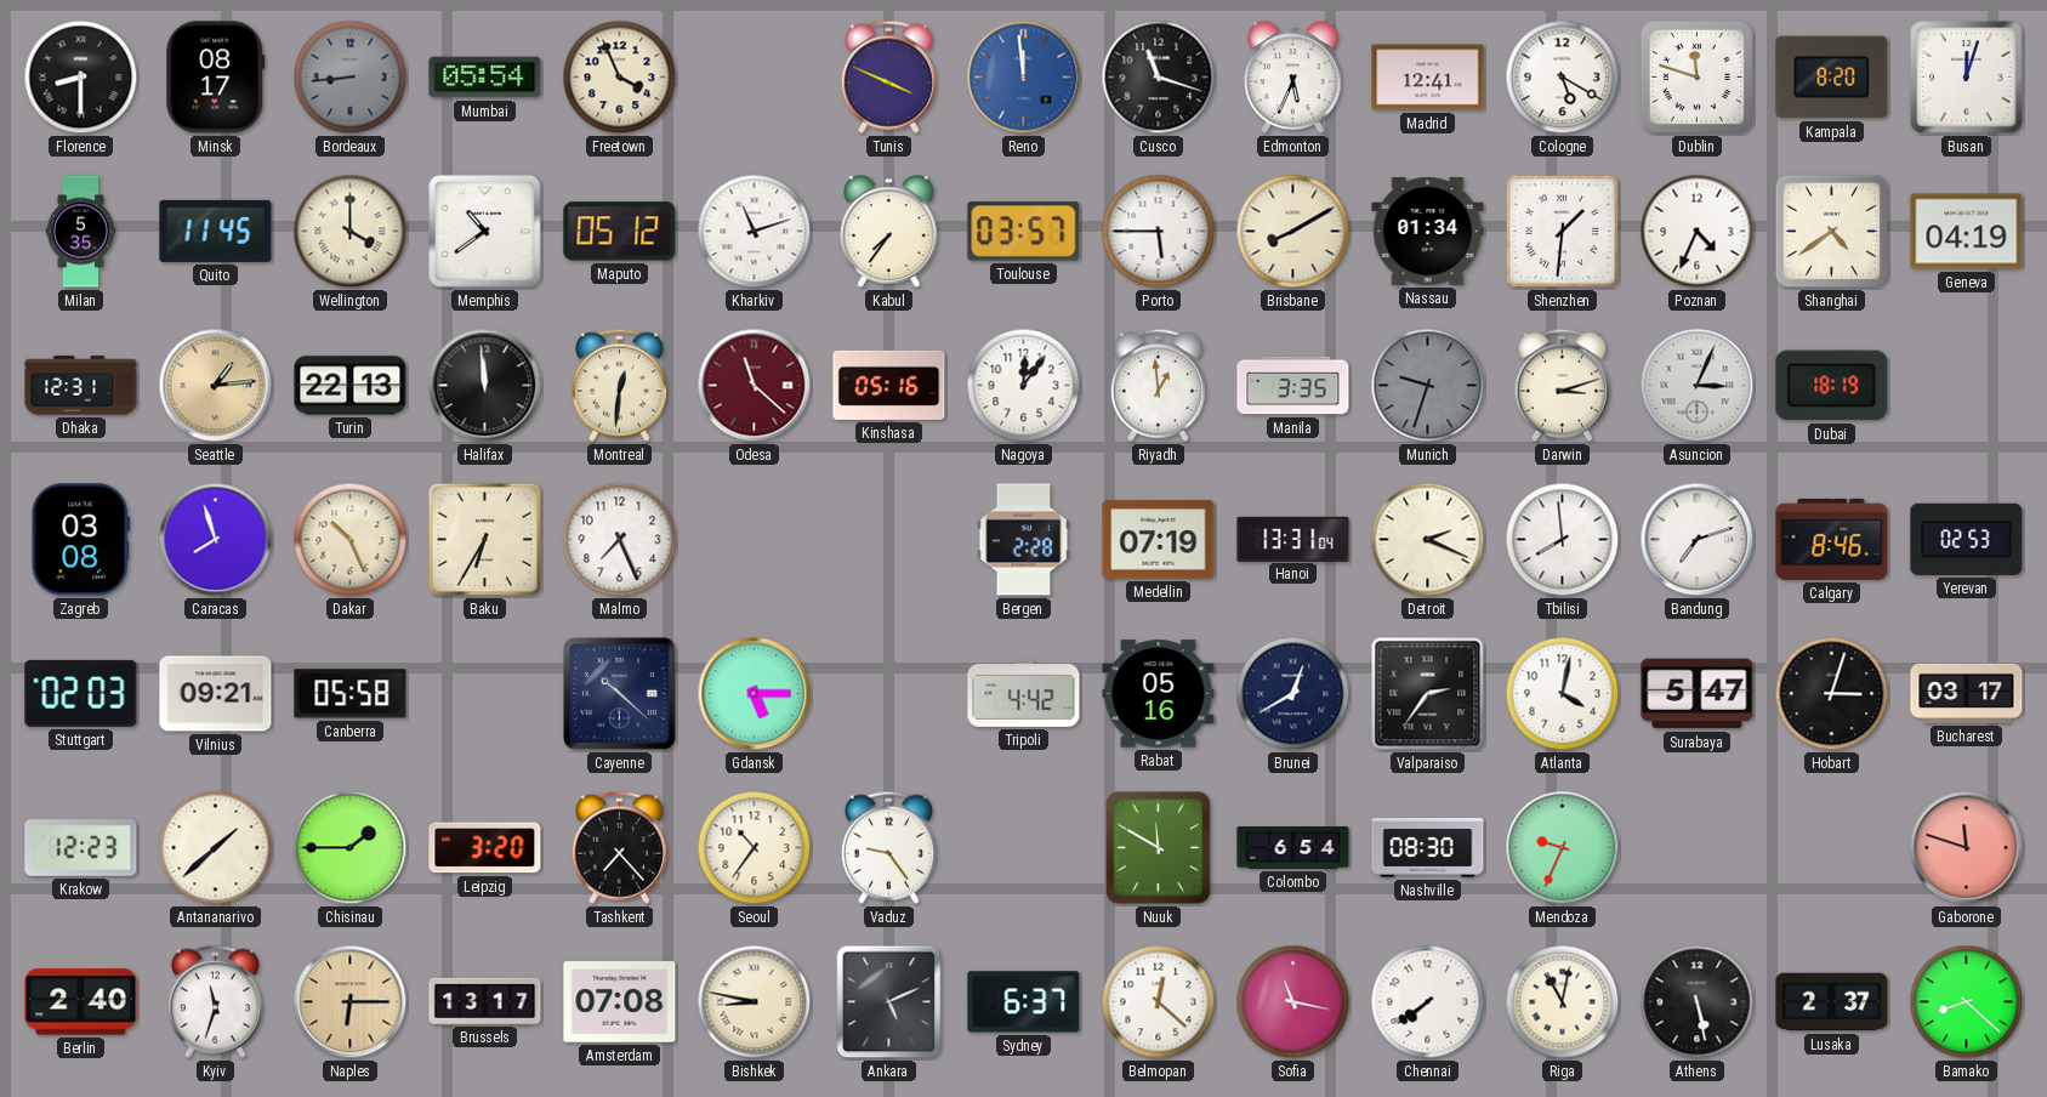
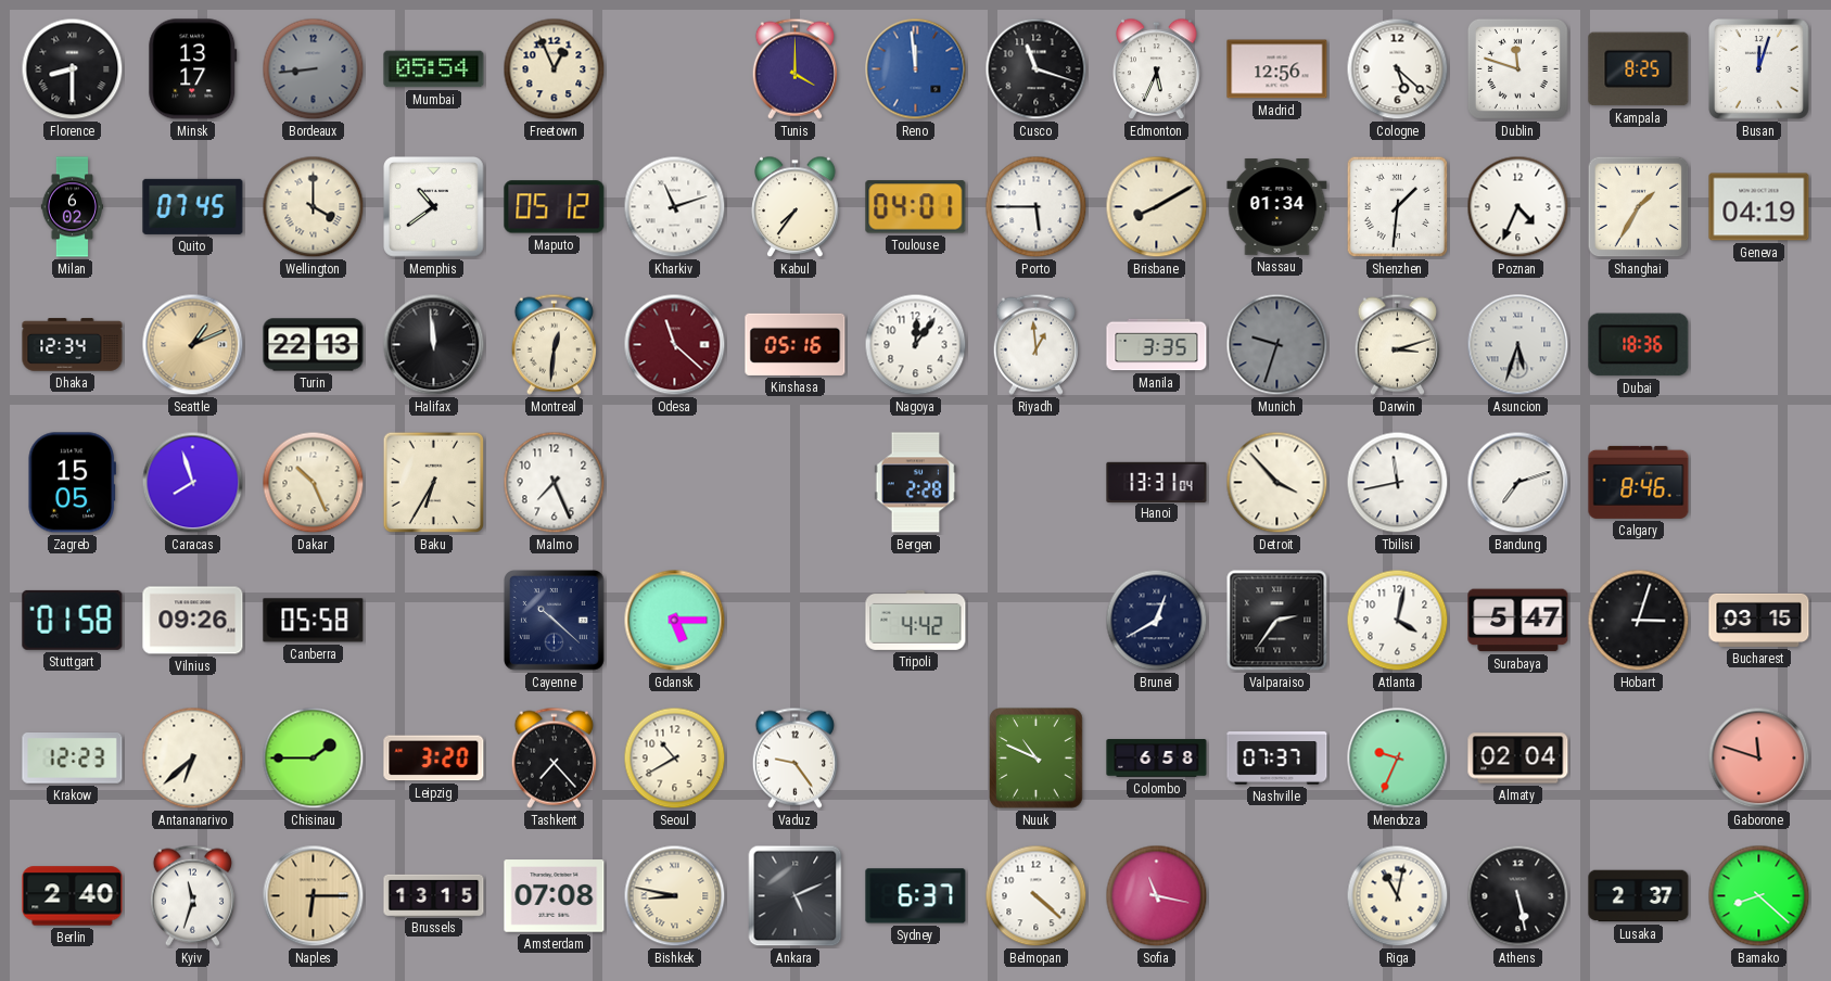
Minsk: 08:17 -> 13:17 (193, 69)
Freetown: 3:56 -> 12:56 (555, 69)
Tunis: 3:49 -> 4:00 (794, 68)
Madrid: 12:41 -> 12:56 (1277, 69)
Cologne: 5:20 -> 5:22 (1398, 69)
Kampala: 8:20 -> 8:25 (1639, 69)
Milan: 5:35 -> 6:02 (72, 207)
Quito: 11:45 -> 07:45 (193, 206)
Toulouse: 03:57 -> 04:01 (916, 207)
Shanghai: 4:39 -> 1:35 (1639, 207)
Dhaka: 12:31 -> 12:34 (73, 345)
Seattle: 1:14 -> 1:11 (193, 345)
Asuncion: 3:04 -> 5:33 (1518, 345)
Dubai: 18:19 -> 18:36 (1639, 345)
Zagreb: 03:08 -> 15:05 (72, 483)
Medellin: 07:19 -> none (1159, 540)
Detroit: 2:19 -> 3:53 (1277, 483)
Tbilisi: 7:59 -> 11:43 (1398, 483)
Yerevan: 02:53 -> none (1967, 539)
Stuttgart: 02:03 -> 01:58 (73, 620)
Vilnius: 09:21 -> 09:26 (193, 621)
Rabat: 05:16 -> none (1159, 694)
Bucharest: 03:17 -> 03:15 (1759, 620)
Antananarivo: 1:38 -> 6:38 (193, 759)
Seoul: 10:36 -> 10:40 (675, 759)
Nuuk: 11:50 -> 10:49 (1037, 759)
Colombo: 6:54 -> 6:58 (1157, 759)
Nashville: 08:30 -> 07:37 (1277, 759)
Almaty: none -> 02:04 (1518, 759)
Brussels: 13:17 -> 13:15 (434, 895)
Belmopan: 12:22 -> 4:22 (1037, 896)
Chennai: 7:39 -> none (1428, 1002)
